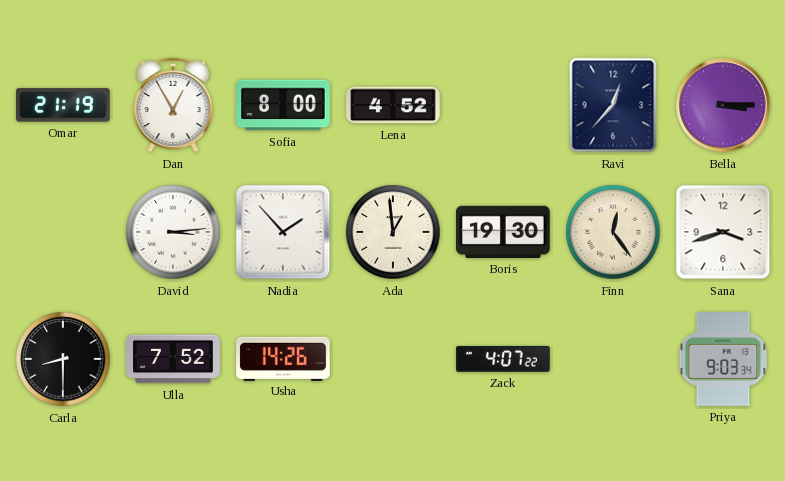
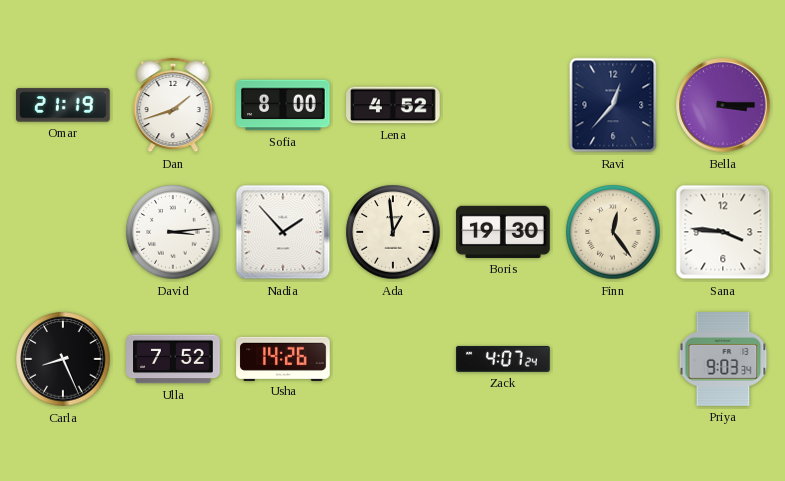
Dan: 12:55 -> 1:42 (173, 105)
Sana: 3:42 -> 3:46 (723, 232)
Carla: 8:30 -> 8:26 (63, 359)
Zack: 4:07:22 -> 4:07:24 (503, 359)
